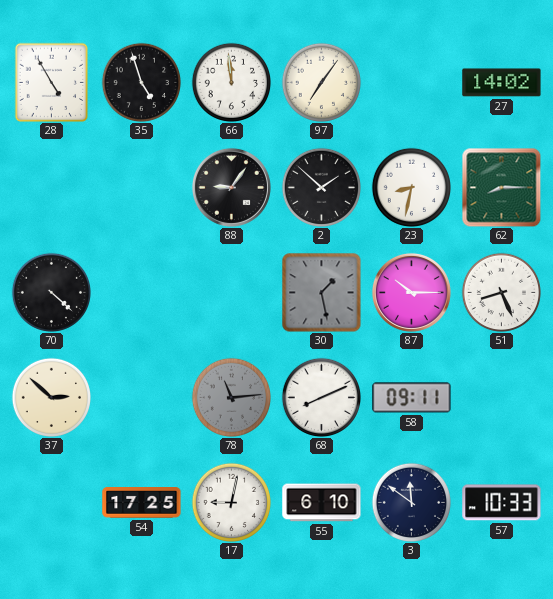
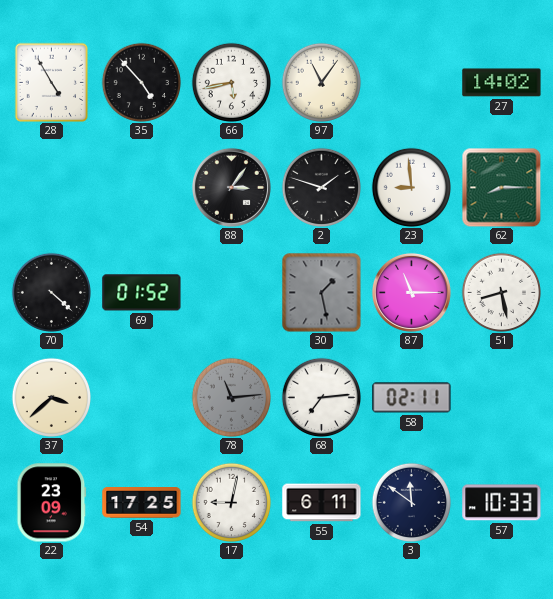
35: 4:57 -> 4:53 (141, 82)
66: 11:59 -> 5:43 (231, 82)
97: 7:06 -> 11:06 (321, 82)
88: 9:06 -> 3:06 (231, 187)
2: 1:52 -> 1:48 (321, 187)
23: 8:32 -> 8:59 (411, 187)
69: none -> 01:52 (142, 293)
87: 10:15 -> 11:15 (411, 292)
51: 8:26 -> 8:28 (501, 292)
37: 2:52 -> 3:38 (51, 397)
68: 8:11 -> 7:14 (321, 397)
58: 09:11 -> 02:11 (412, 398)
22: none -> 23:09 (52, 503)
55: 6:10 -> 6:11 (322, 503)
